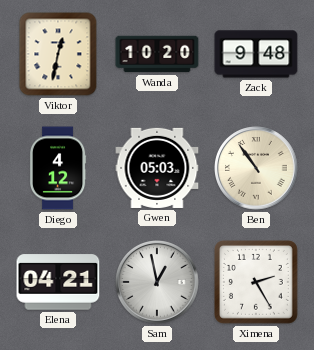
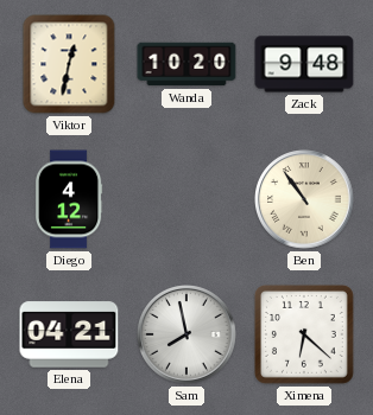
Gwen: 05:03 -> none (157, 168)
Sam: 12:58 -> 7:58 (188, 336)
Ximena: 2:25 -> 6:22 (304, 334)
